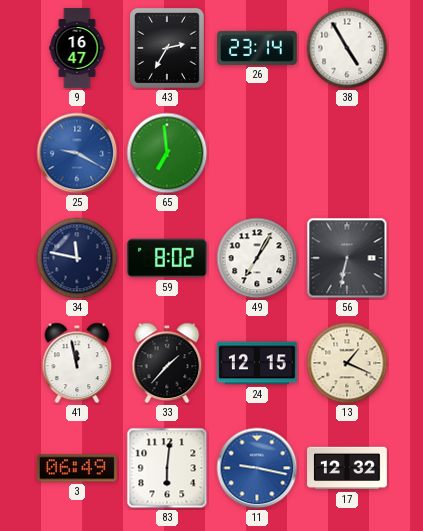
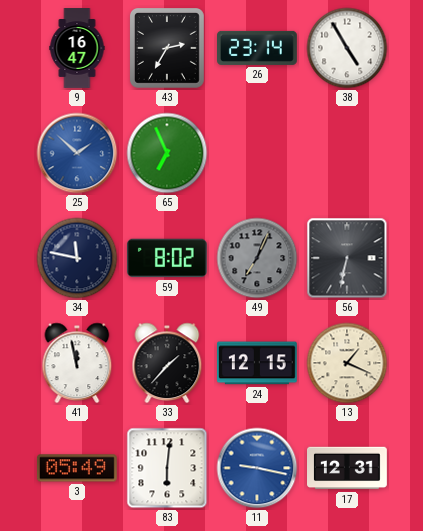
25: 9:20 -> 1:52 (77, 153)
65: 6:59 -> 6:56 (167, 153)
49: 7:05 -> 7:04 (257, 258)
49 dial: white -> grey (257, 258)
3: 06:49 -> 05:49 (77, 468)
17: 12:32 -> 12:31 (348, 468)
